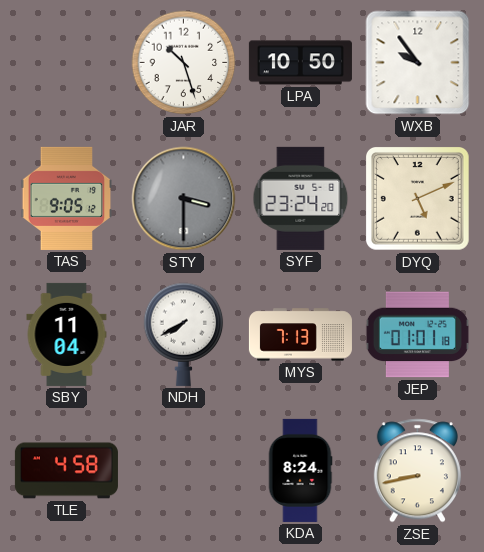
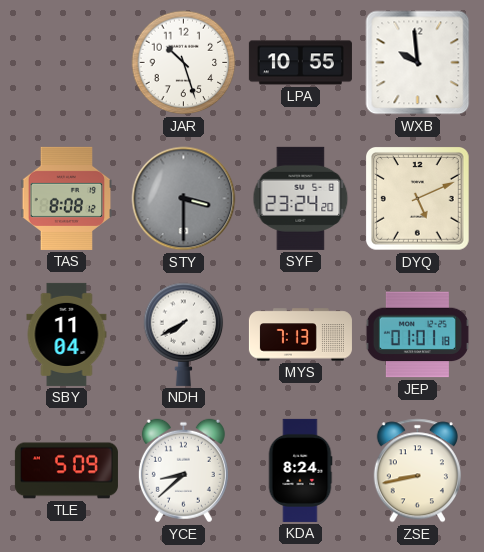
LPA: 10:50 -> 10:55 (300, 63)
WXB: 9:54 -> 9:59 (418, 63)
TAS: 9:05 -> 8:08 (67, 198)
TLE: 4:58 -> 5:09 (66, 471)
YCE: none -> 8:38 (183, 471)
